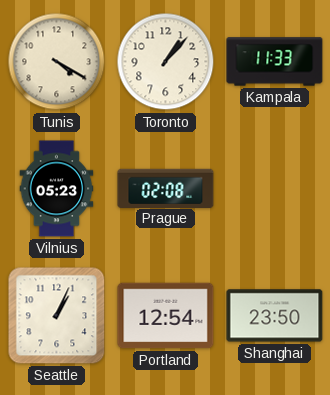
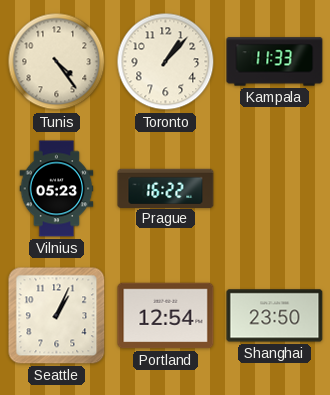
Tunis: 4:20 -> 4:24 (57, 62)
Prague: 02:08 -> 16:22 (166, 188)
